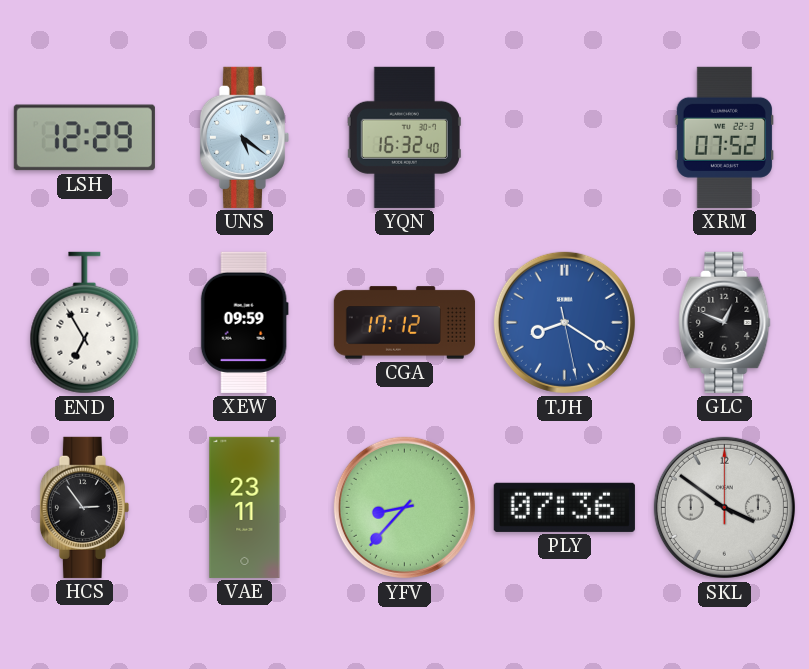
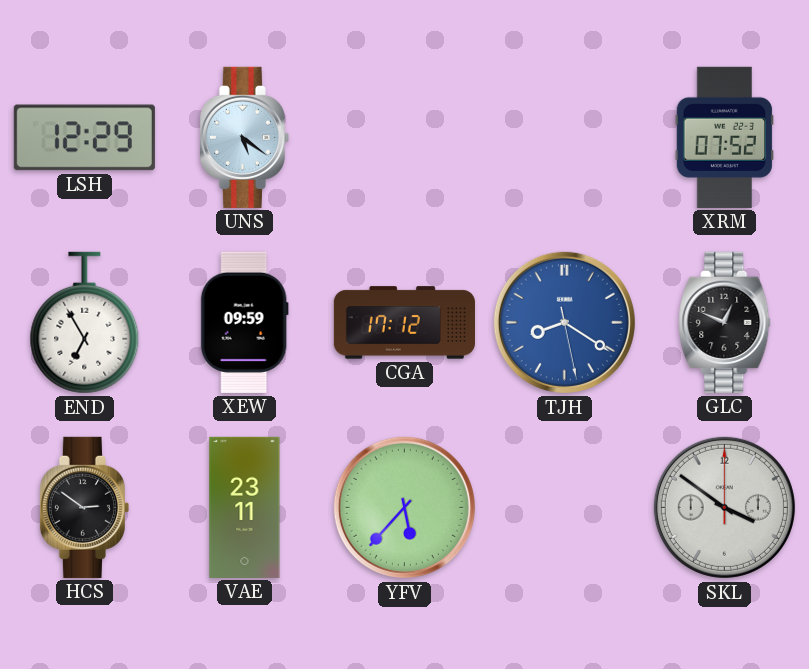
YQN: 16:32 -> none (404, 137)
HCS: 2:54 -> 2:51 (84, 507)
YFV: 8:37 -> 5:37 (404, 507)
PLY: 07:36 -> none (564, 507)
